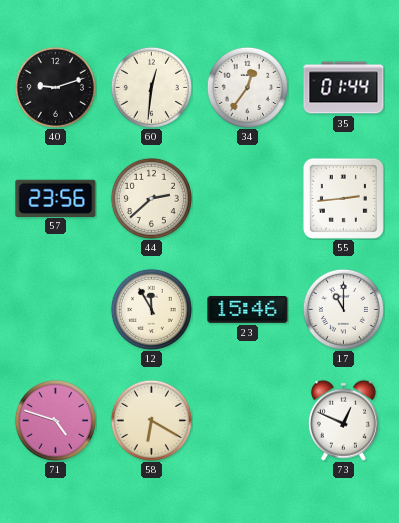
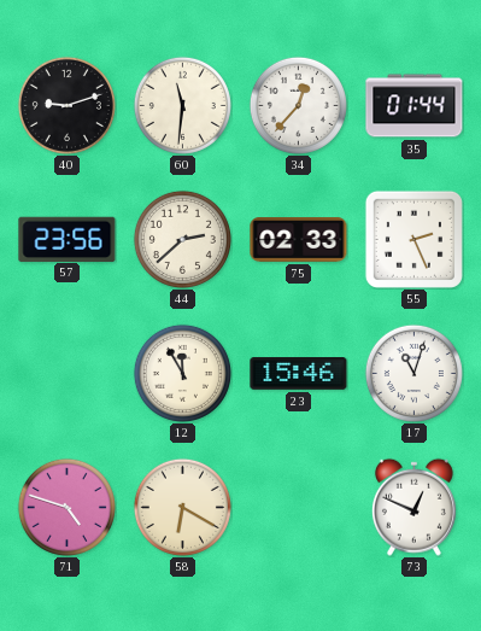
60: 12:31 -> 11:31 (182, 105)
34: 12:36 -> 12:37 (298, 105)
75: none -> 02:33 (299, 240)
55: 2:44 -> 2:26 (413, 239)
17: 11:00 -> 11:03 (413, 373)
